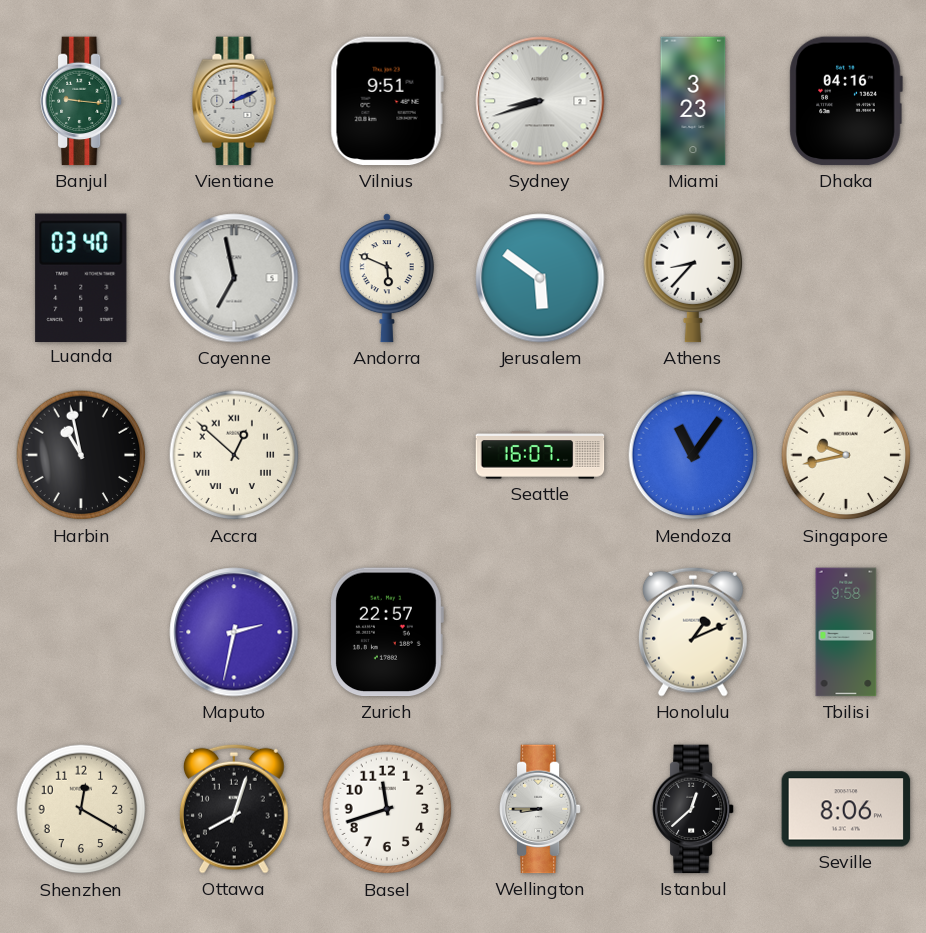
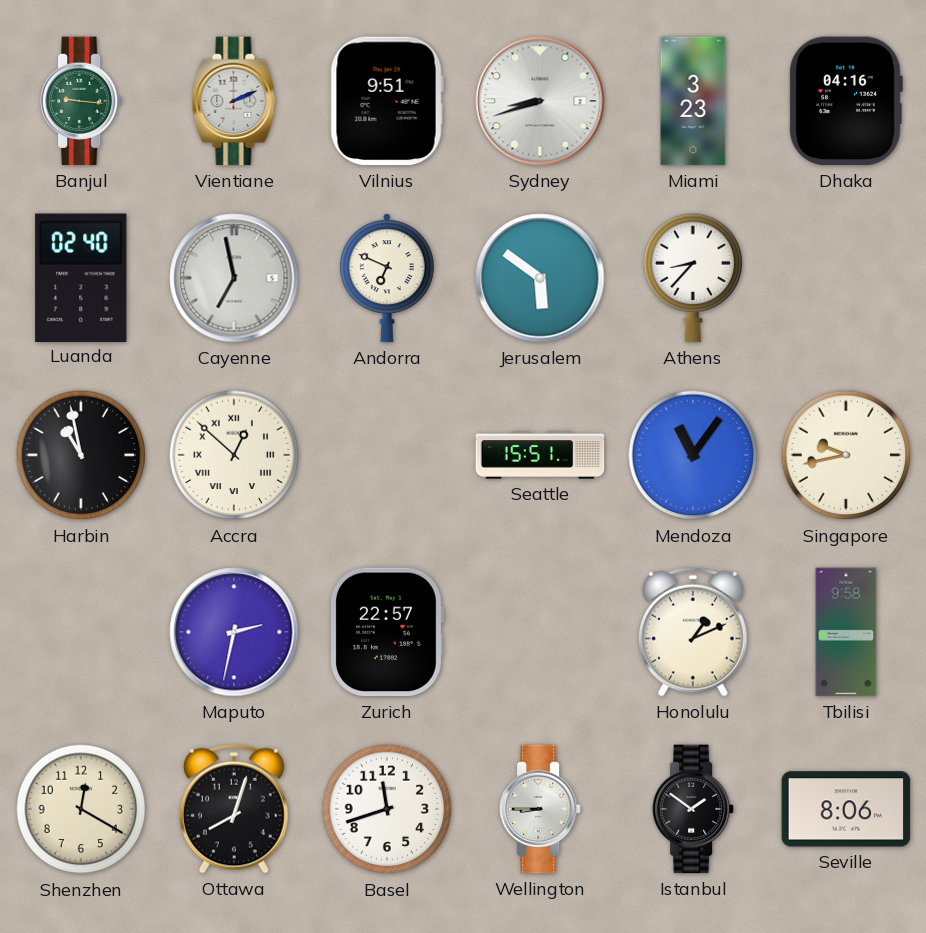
Luanda: 03:40 -> 02:40 (81, 277)
Andorra: 5:49 -> 6:49 (387, 278)
Seattle: 16:07 -> 15:51 (540, 455)
Istanbul: 12:38 -> 1:51 (693, 809)
